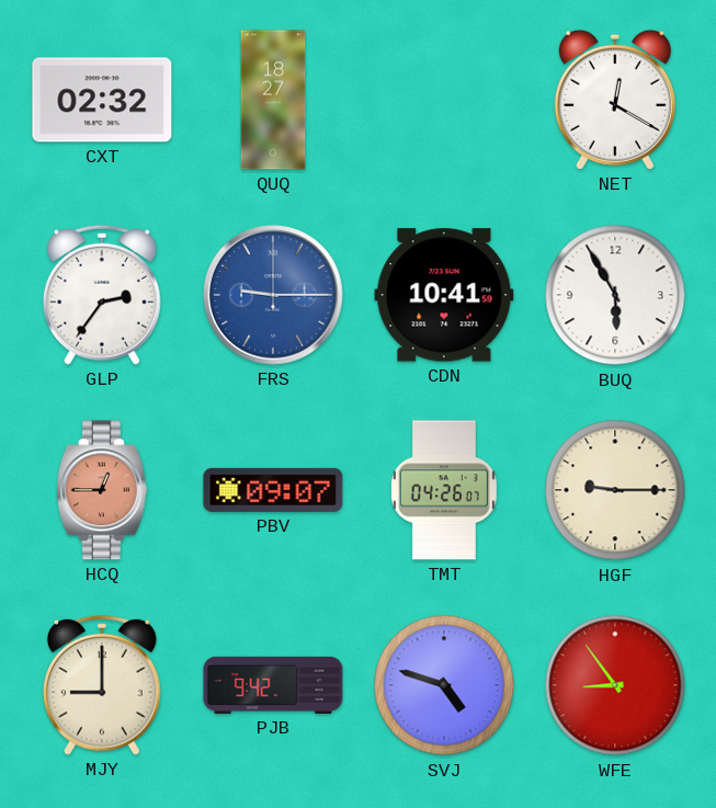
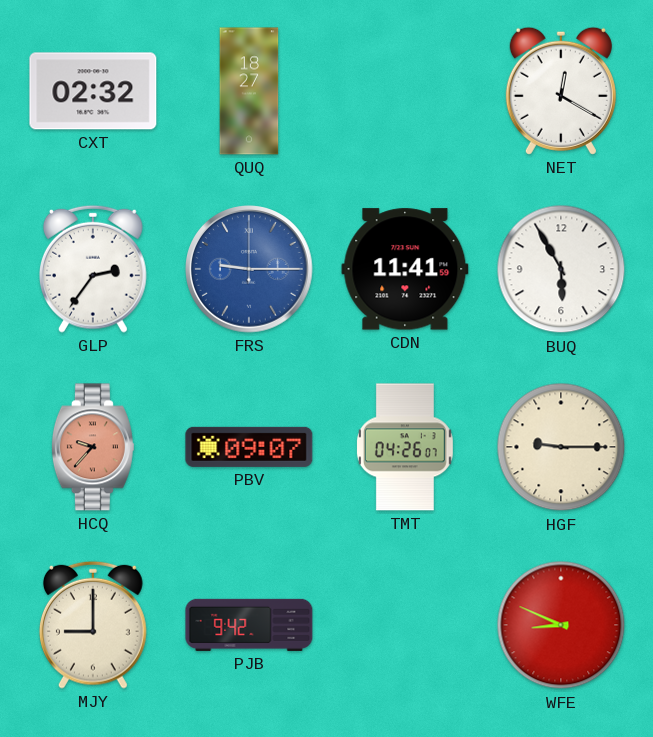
CDN: 10:41 -> 11:41 (405, 269)
HCQ: 12:45 -> 9:37 (93, 447)
SVJ: 4:48 -> none (444, 685)
WFE: 8:54 -> 8:49 (561, 625)
